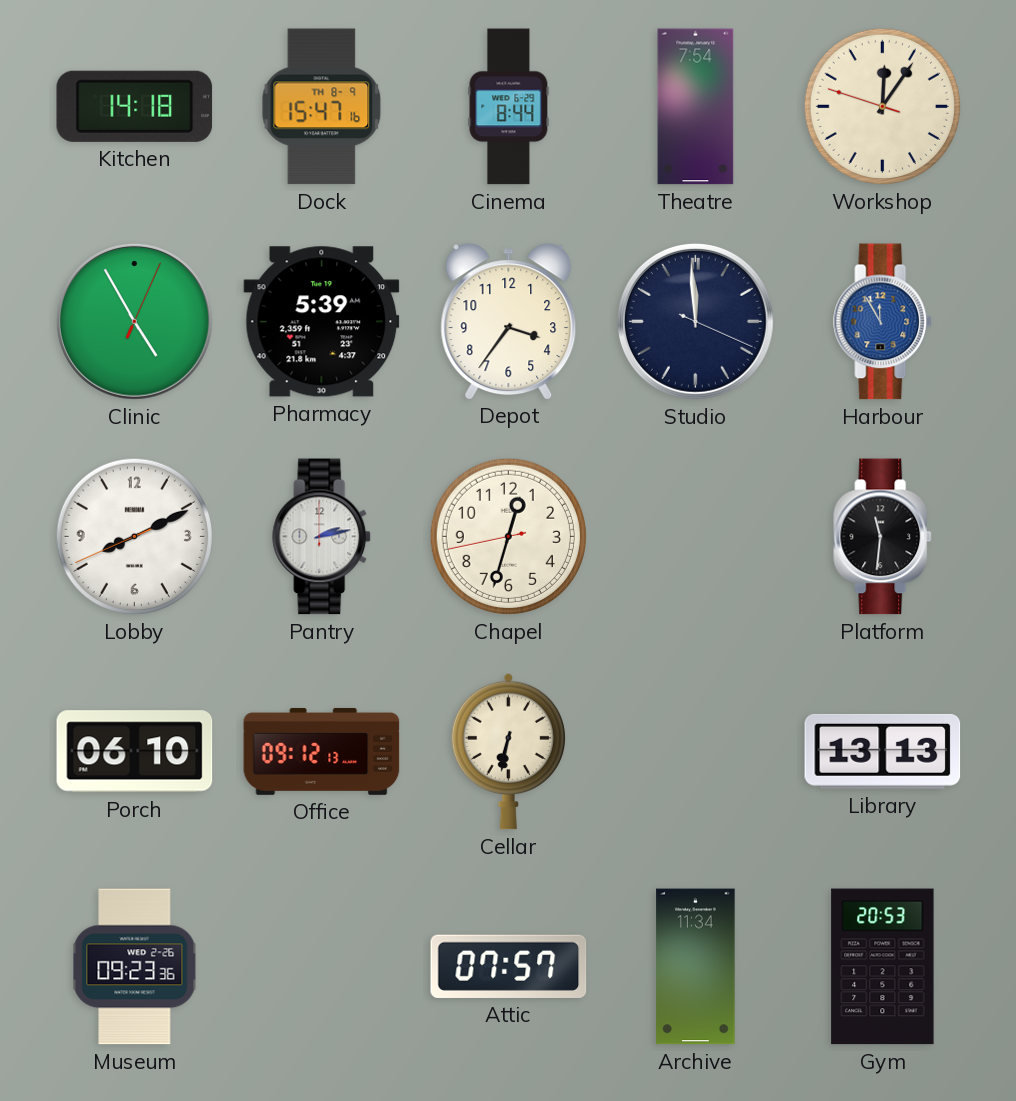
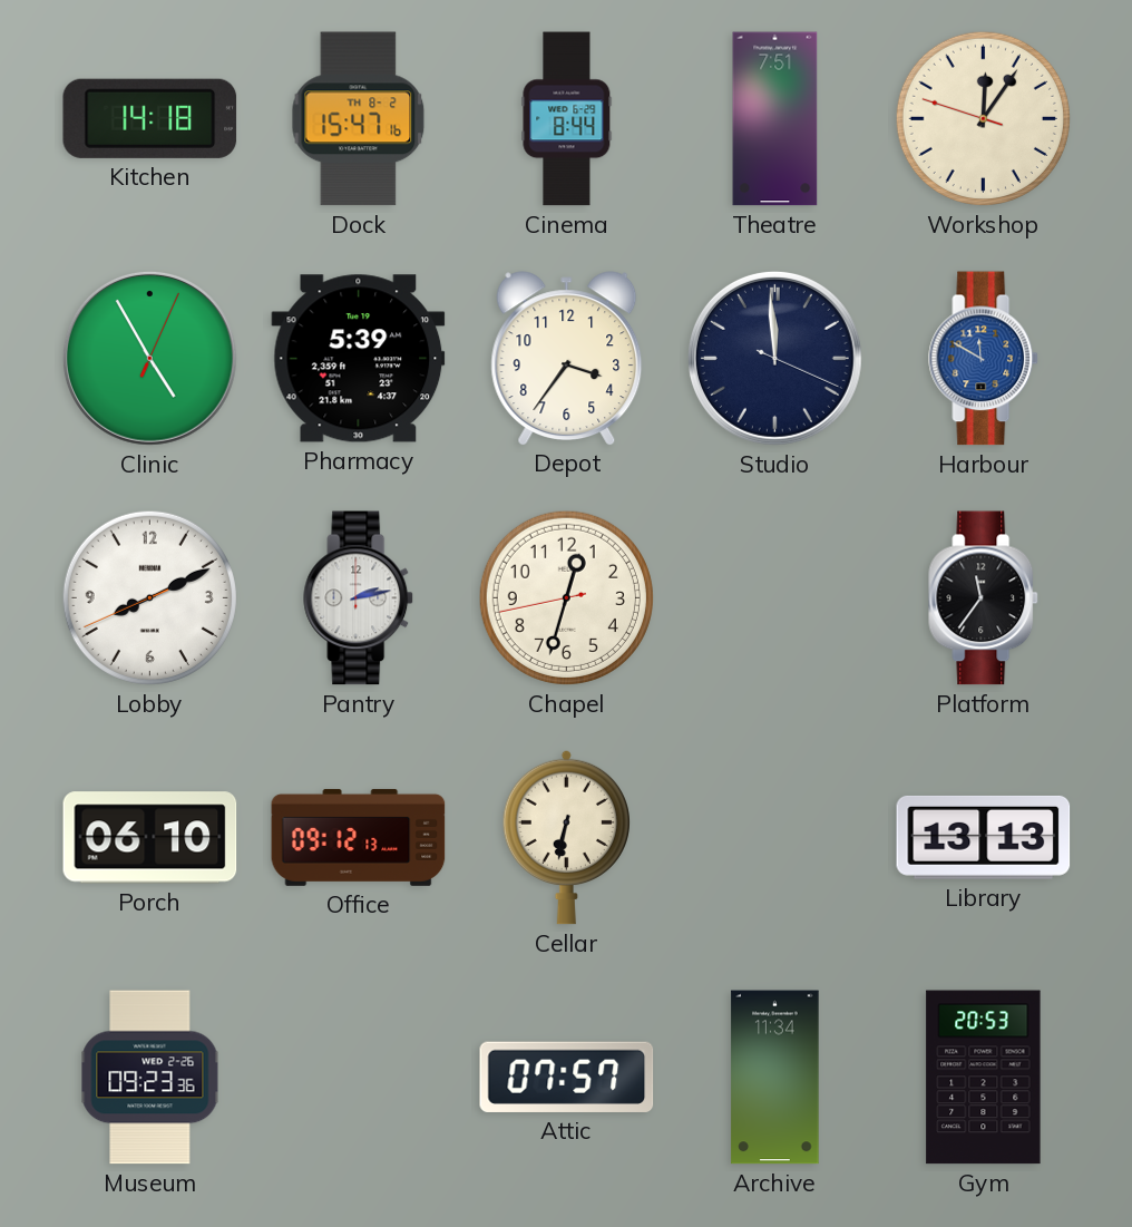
Dock date: TH 8-9 -> TH 8-2 (359, 119)
Theatre: 7:54 -> 7:51 (775, 119)
Harbour: 11:55 -> 11:50 (984, 359)
Platform: 11:31 -> 11:36 (984, 598)
